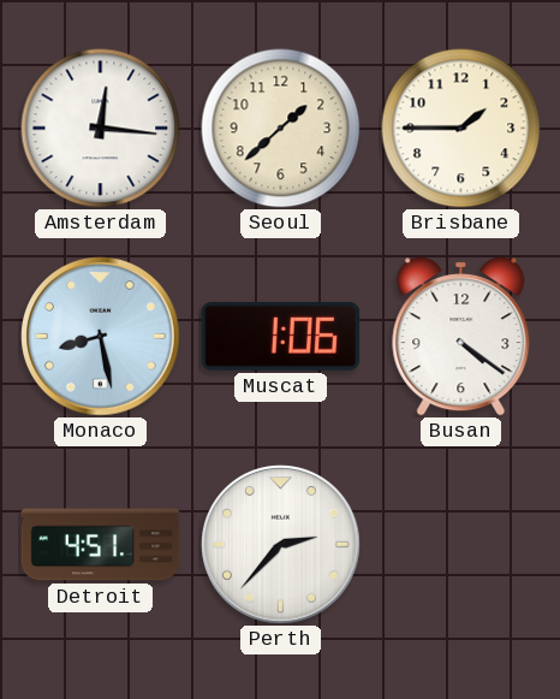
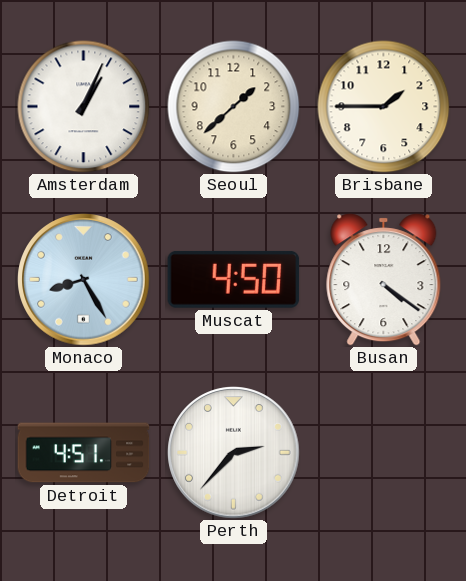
Amsterdam: 12:16 -> 1:04 (84, 107)
Monaco: 8:28 -> 8:25 (84, 280)
Muscat: 1:06 -> 4:50 (234, 279)
